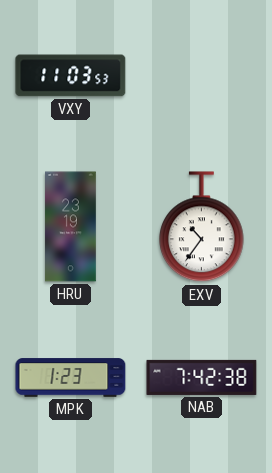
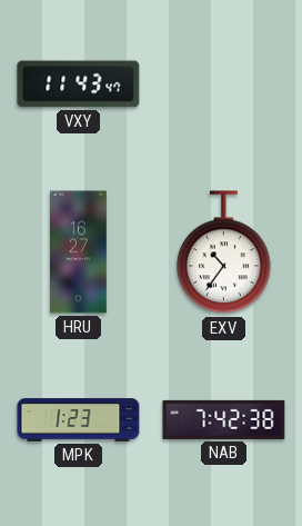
VXY: 11:03 -> 11:43 (79, 85)
HRU: 23:19 -> 16:27 (79, 252)
